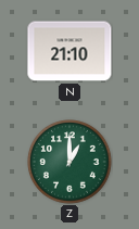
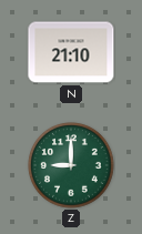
Z: 1:00 -> 9:00 (71, 165)
